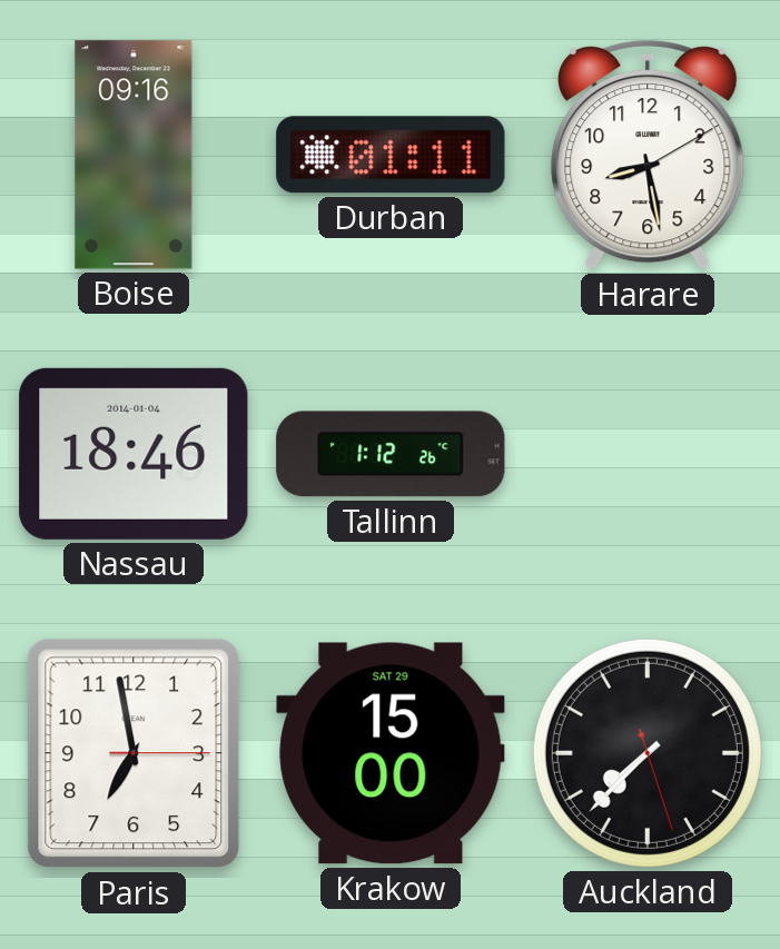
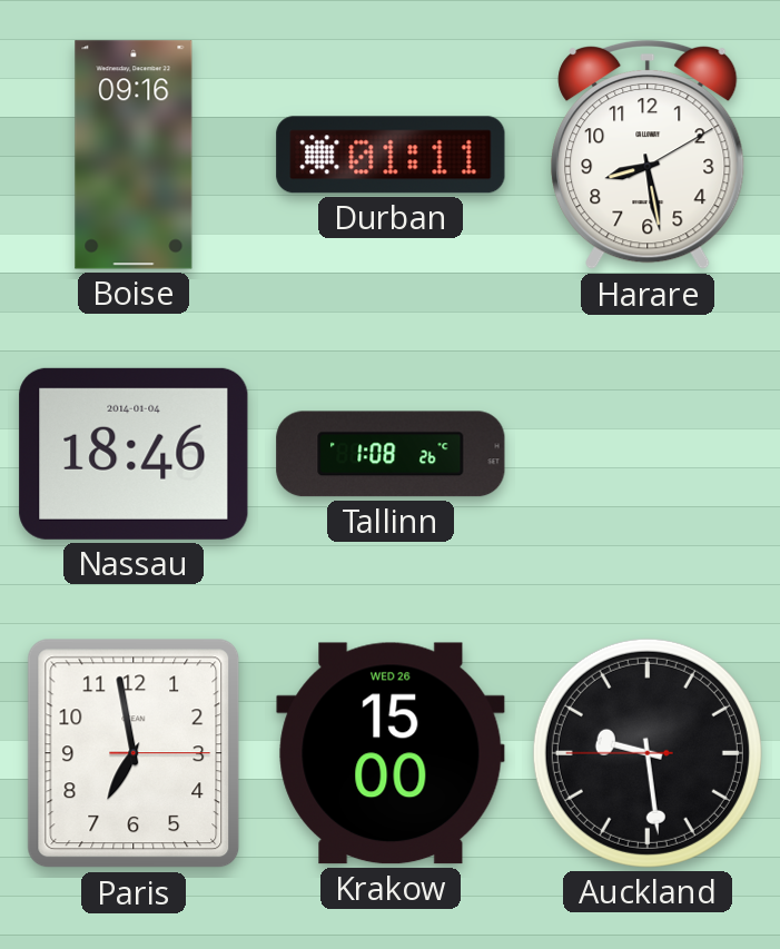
Tallinn: 1:12 -> 1:08 (391, 454)
Krakow date: SAT 29 -> WED 26 (391, 753)
Auckland: 7:37 -> 9:28 (648, 753)
